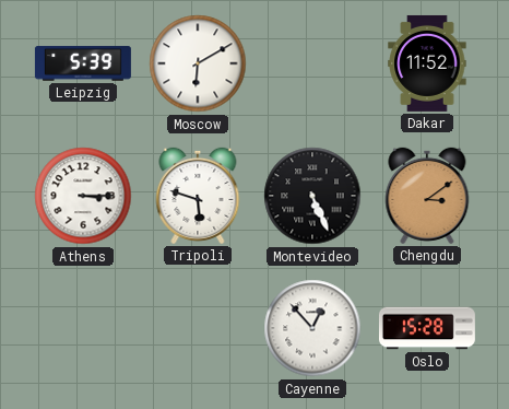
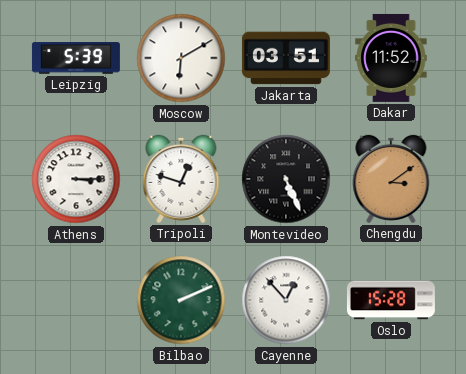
Jakarta: none -> 03:51 (286, 58)
Tripoli: 5:48 -> 12:48 (181, 179)
Bilbao: none -> 2:11 (181, 300)
